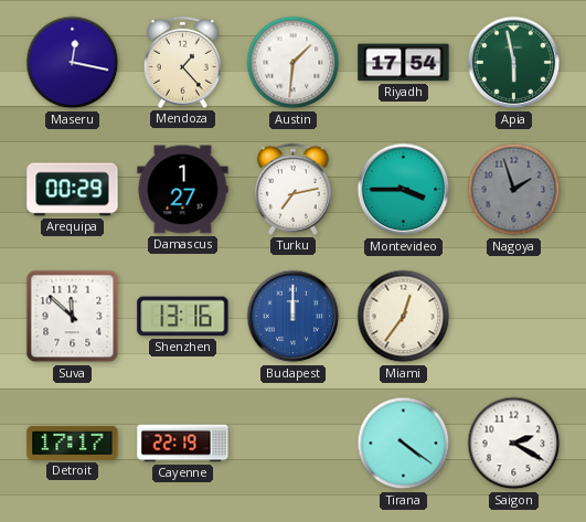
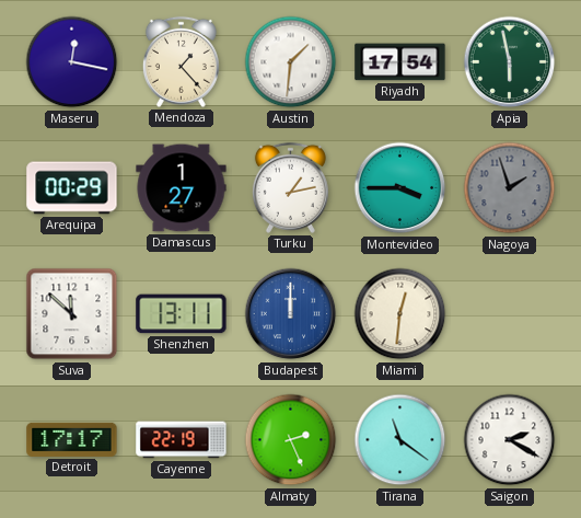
Turku: 7:13 -> 1:13 (290, 187)
Shenzhen: 13:16 -> 13:11 (182, 314)
Miami: 12:36 -> 12:31 (400, 314)
Almaty: none -> 2:26 (291, 440)
Tirana: 4:21 -> 11:21 (400, 440)
